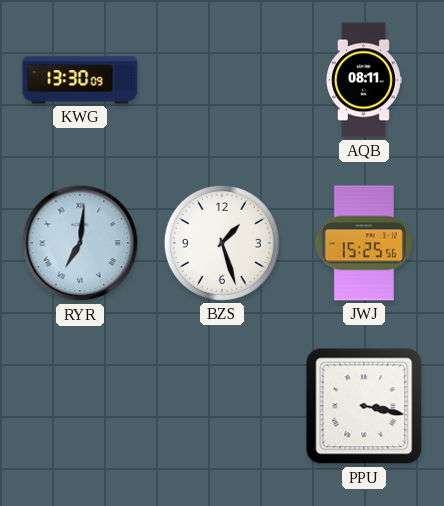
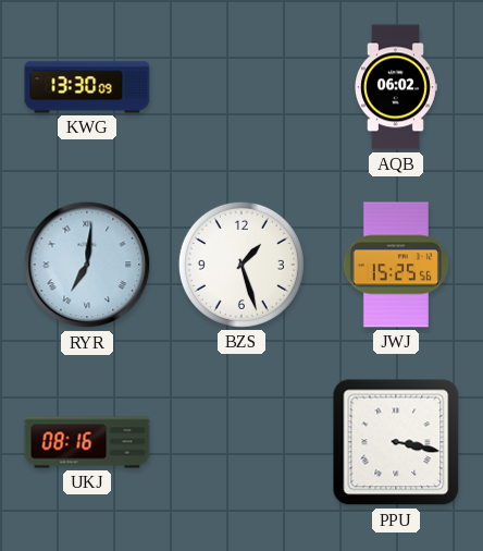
AQB: 08:11 -> 06:02 (396, 87)
UKJ: none -> 08:16 (87, 442)
